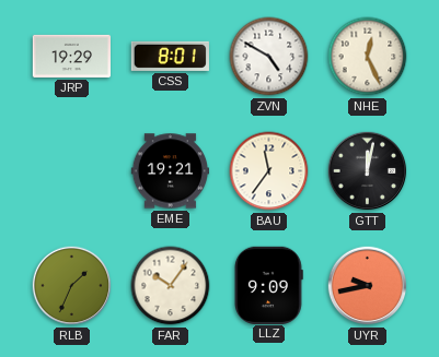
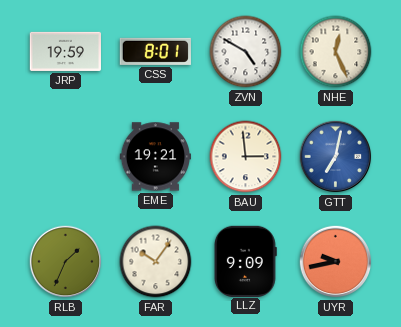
JRP: 19:29 -> 19:59 (65, 51)
BAU: 11:36 -> 2:59 (246, 157)
GTT: 12:02 -> 7:02 (336, 157)
GTT dial: black -> blue (336, 157)
